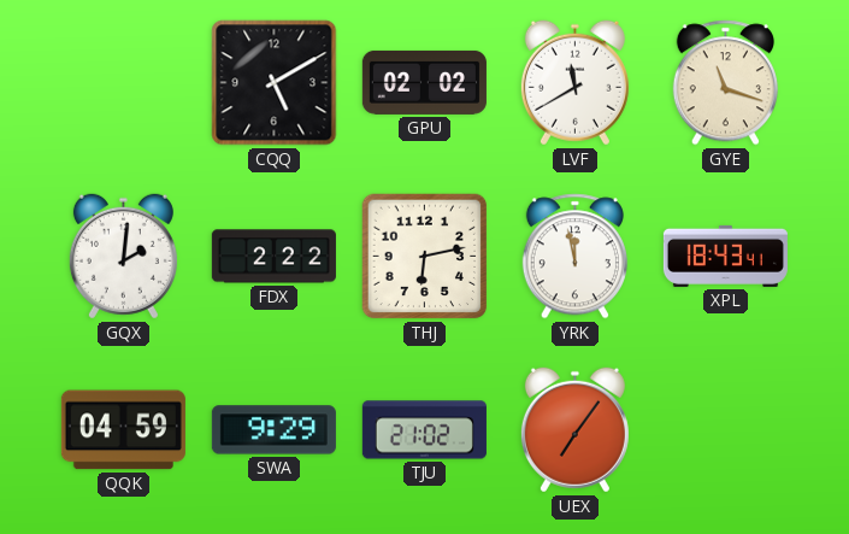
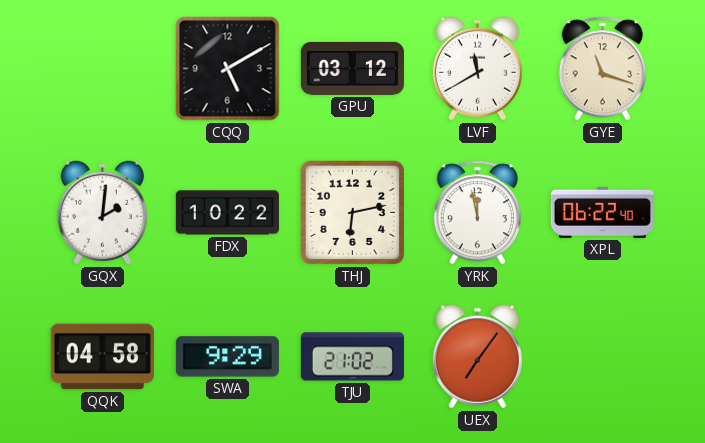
GPU: 02:02 -> 03:12 (352, 68)
FDX: 2:22 -> 10:22 (227, 213)
XPL: 18:43 -> 06:22 (602, 212)
QQK: 04:59 -> 04:58 (102, 357)
